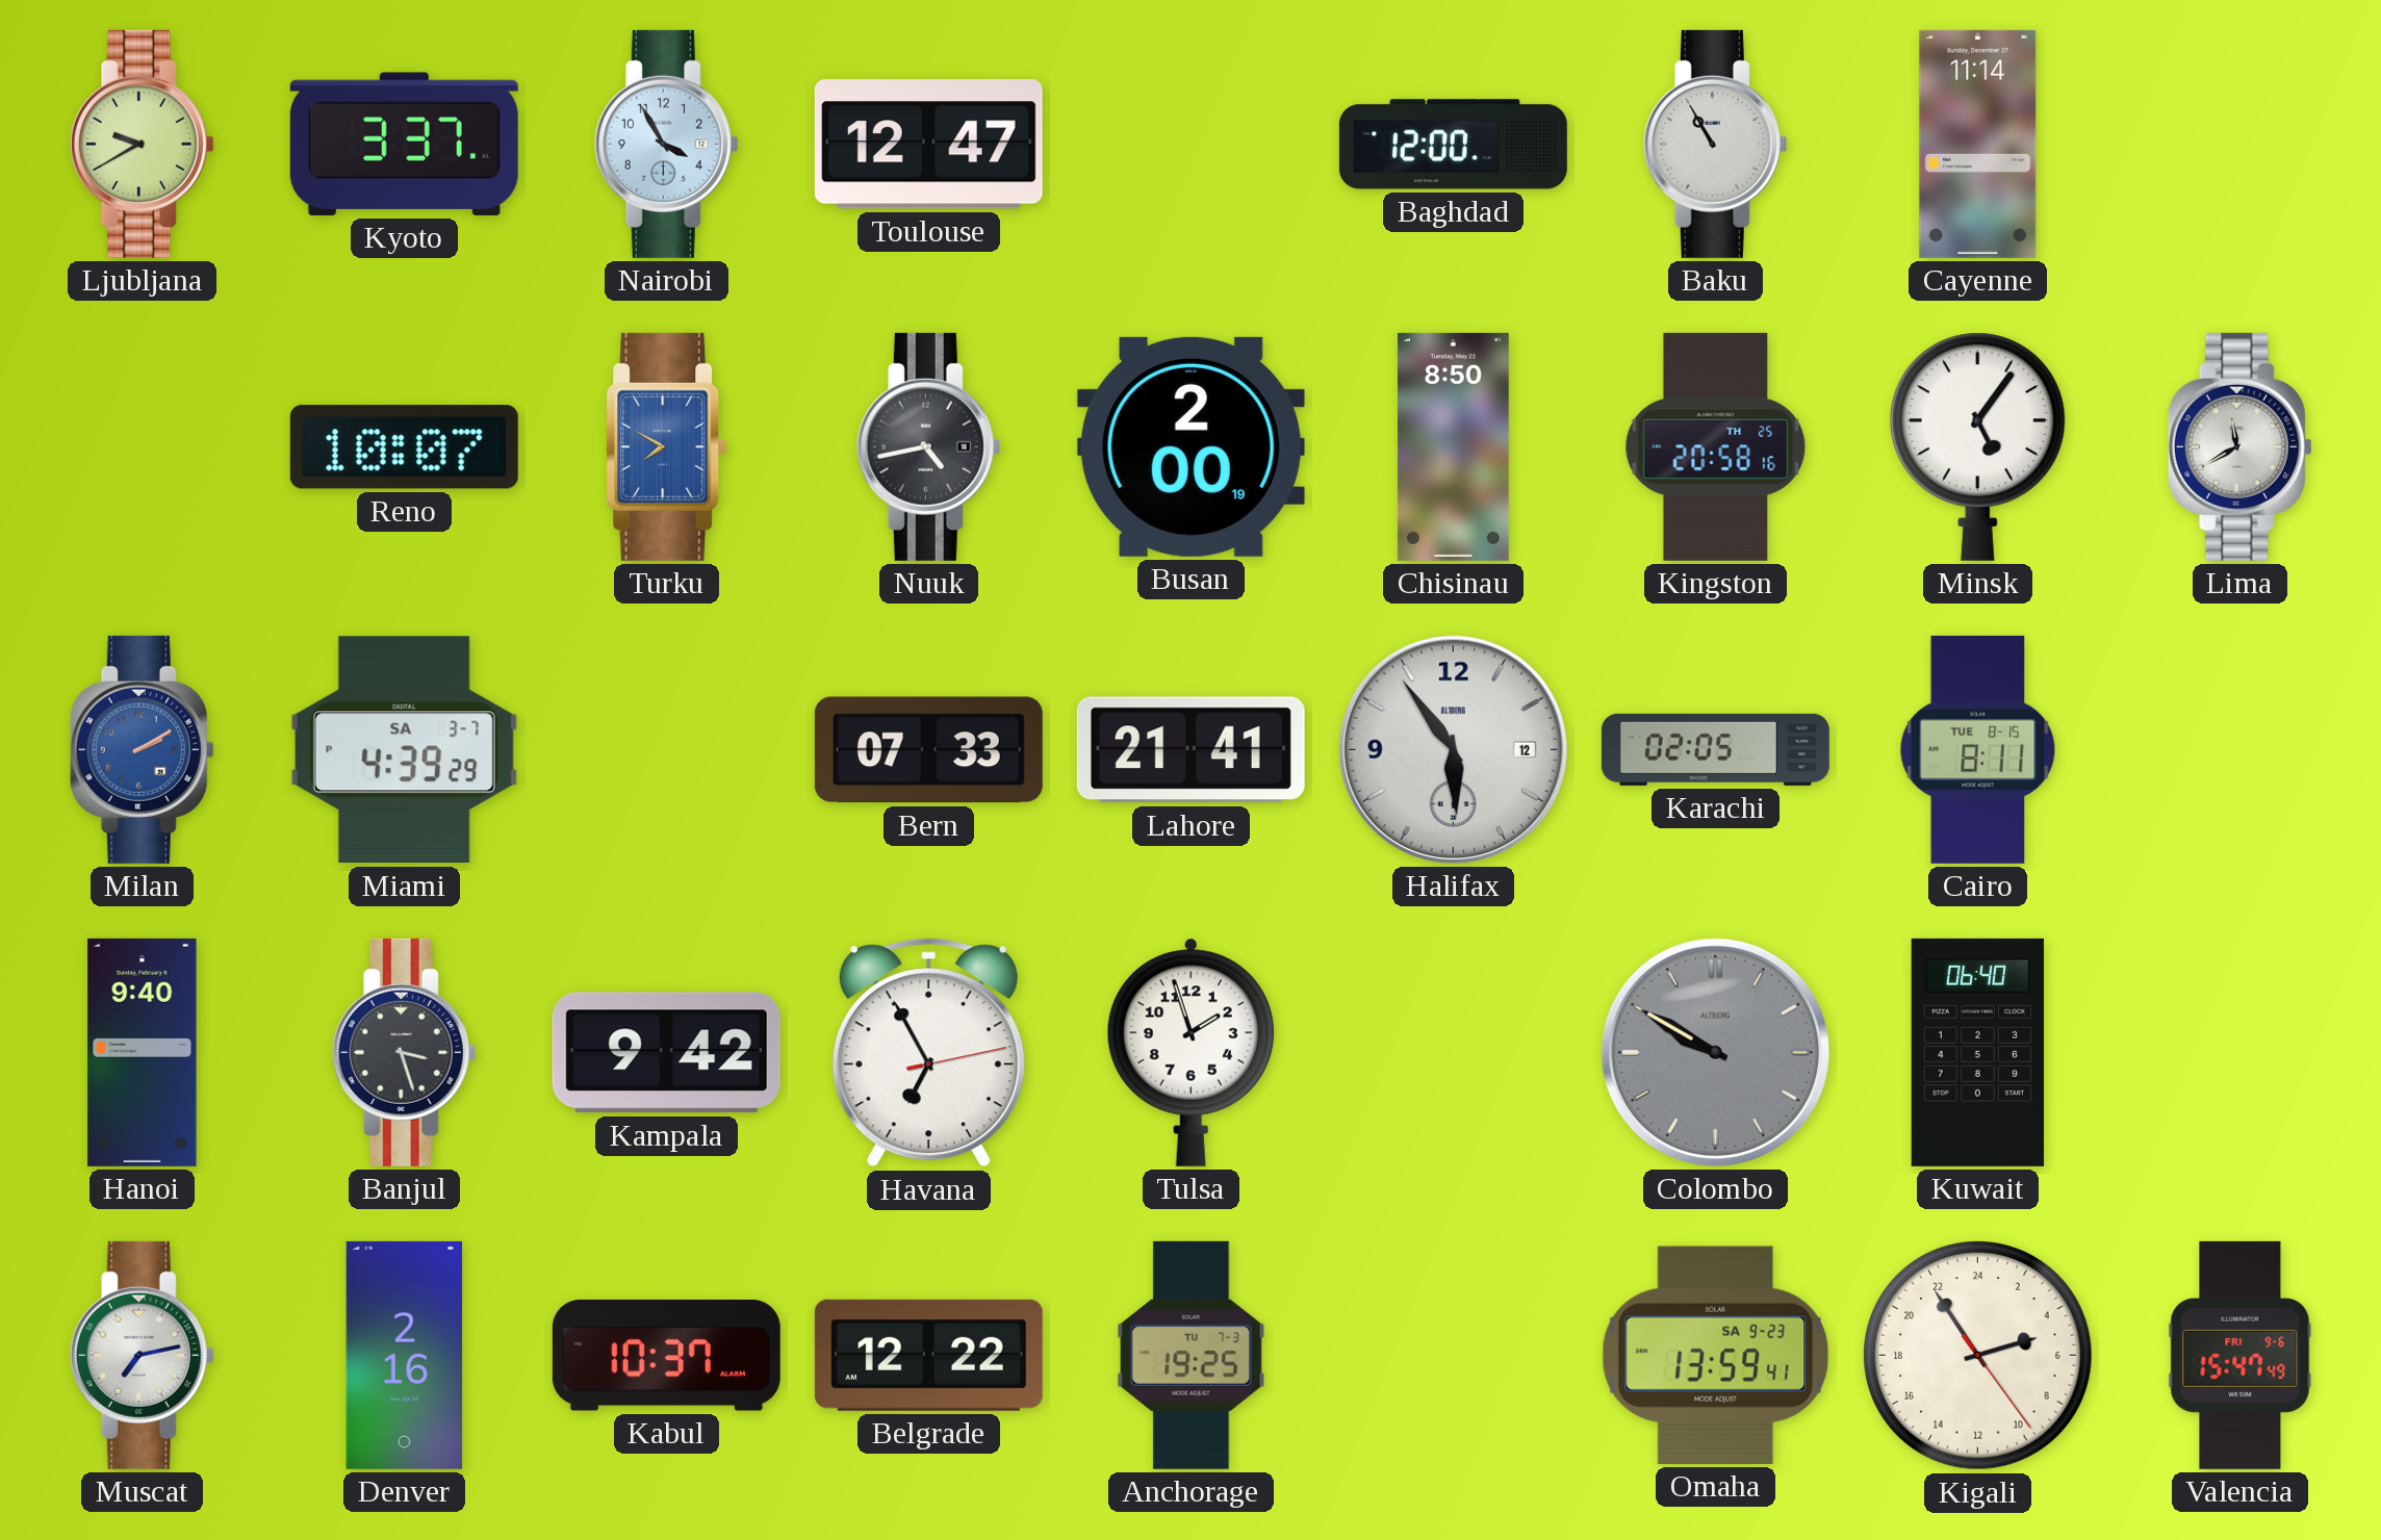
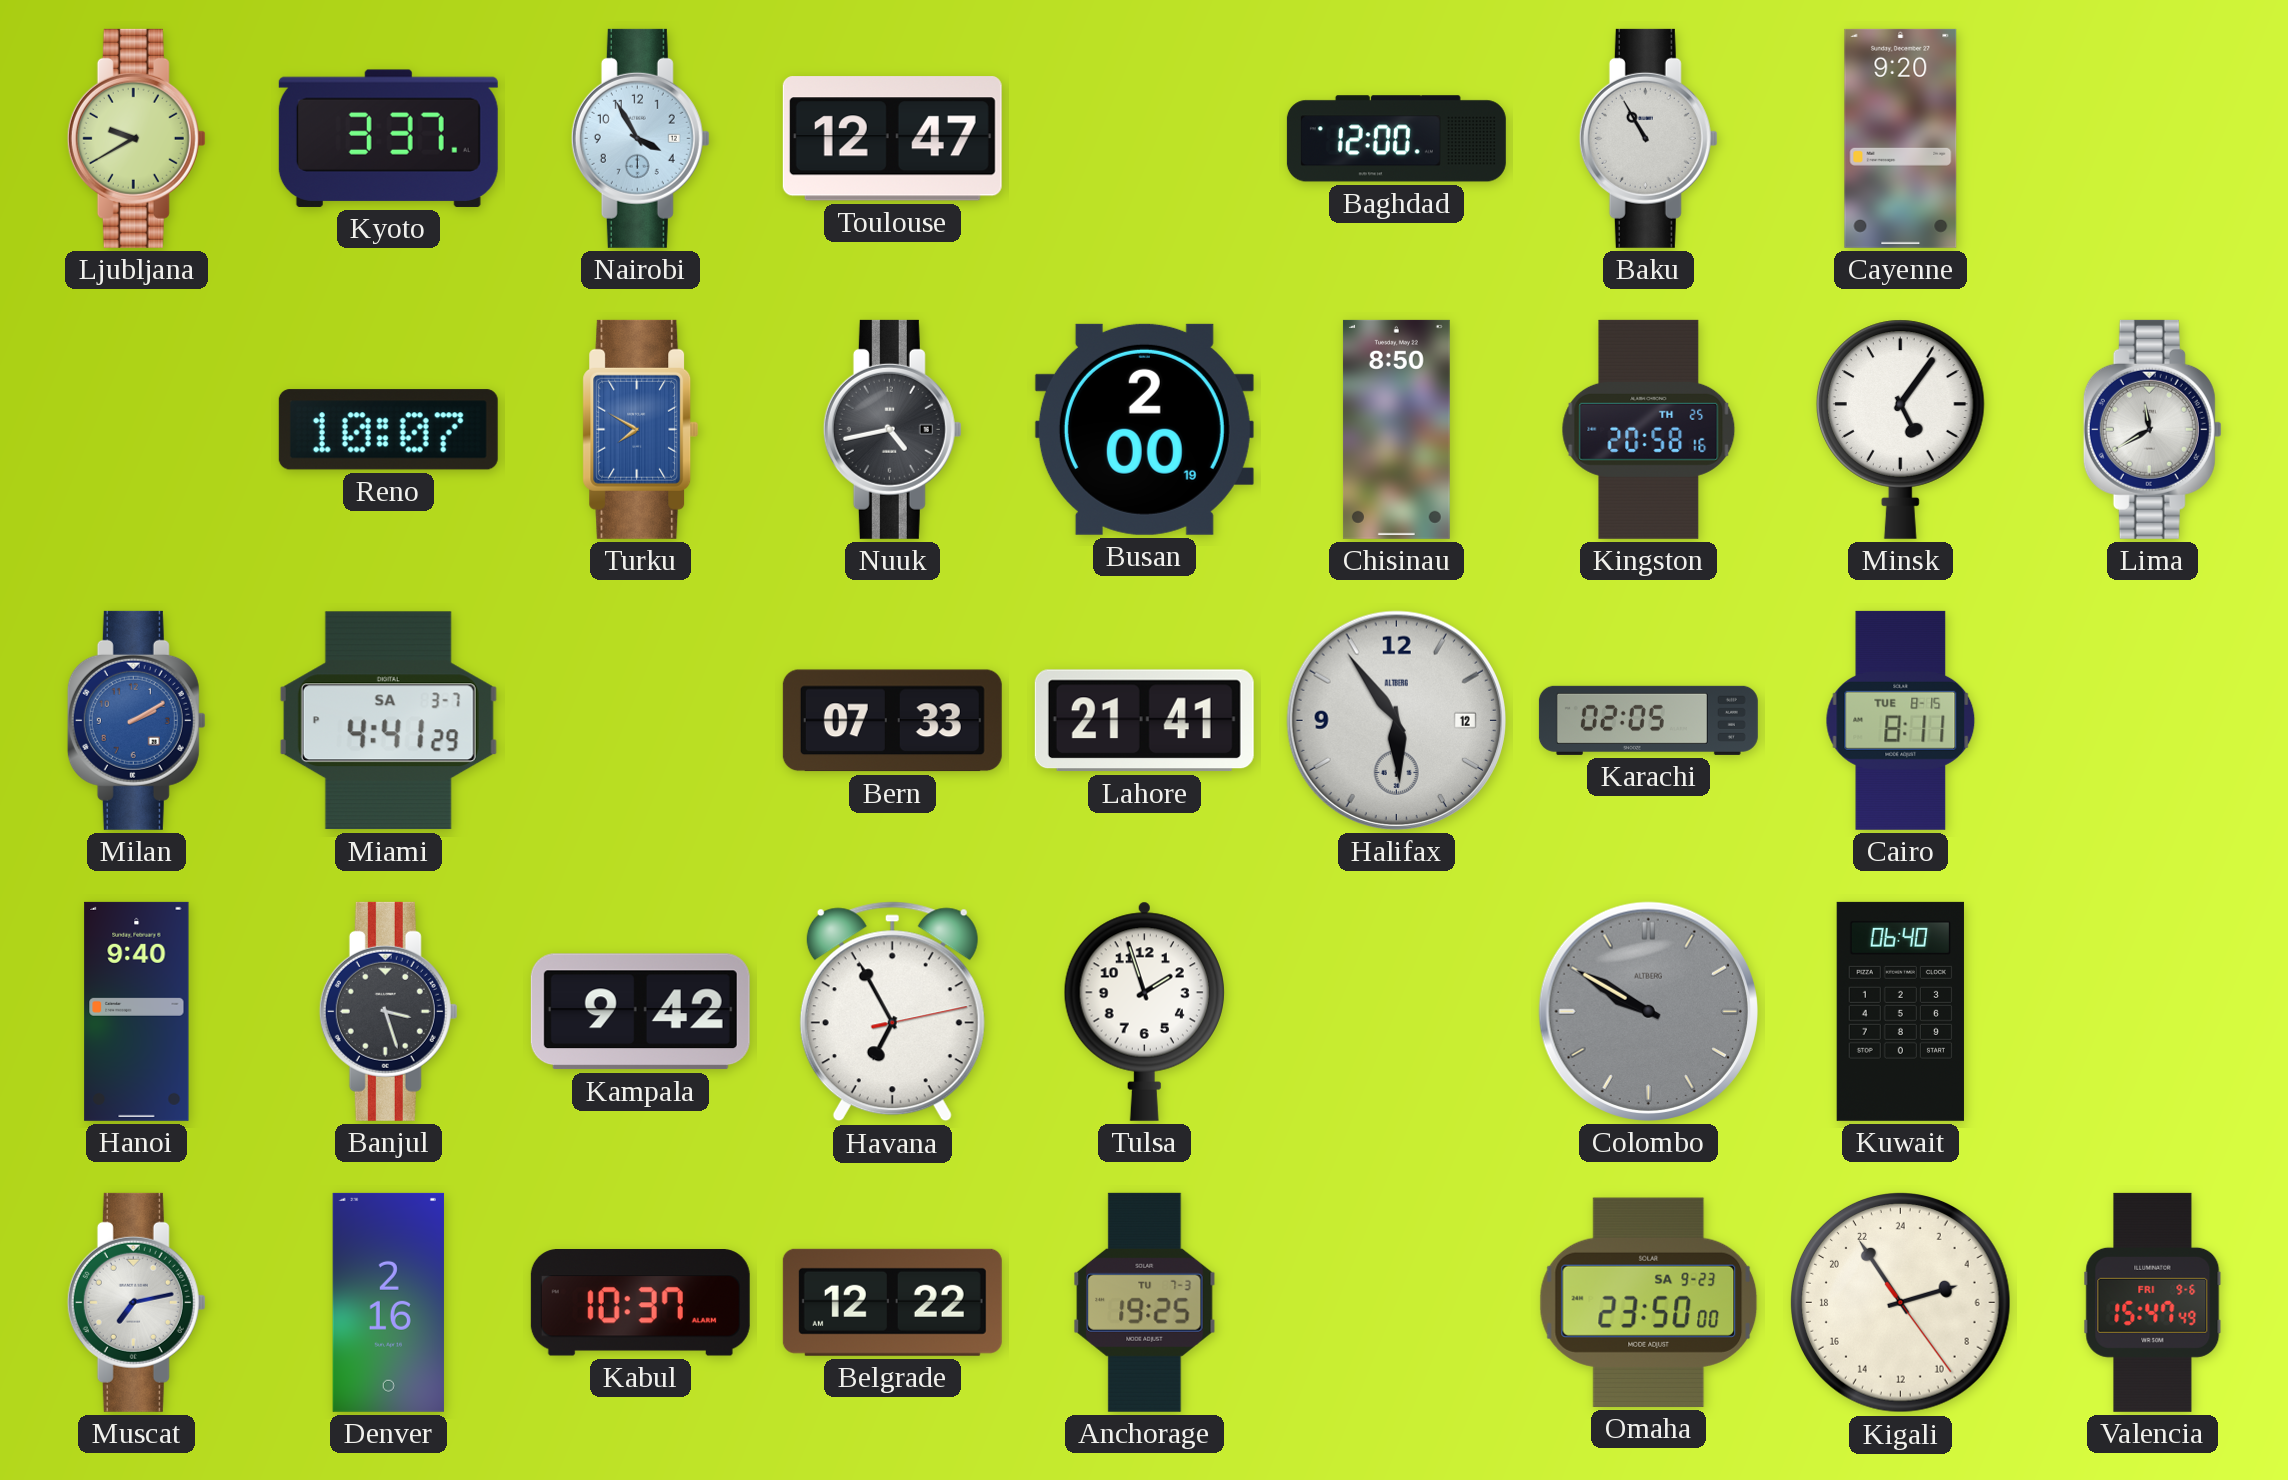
Cayenne: 11:14 -> 9:20 (1901, 138)
Miami: 4:39 -> 4:41 (388, 721)
Omaha: 13:59 -> 23:50 (1649, 1302)
